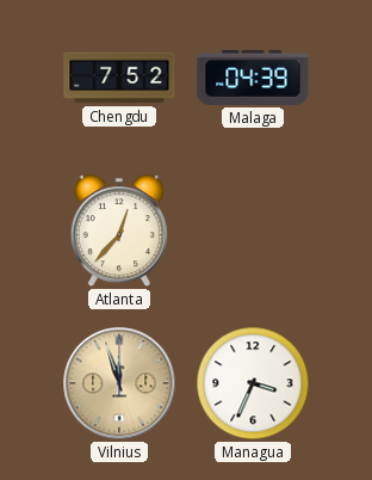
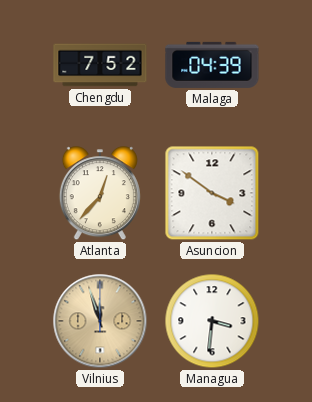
Asuncion: none -> 3:51 (212, 193)
Managua: 3:34 -> 3:31 (212, 321)
